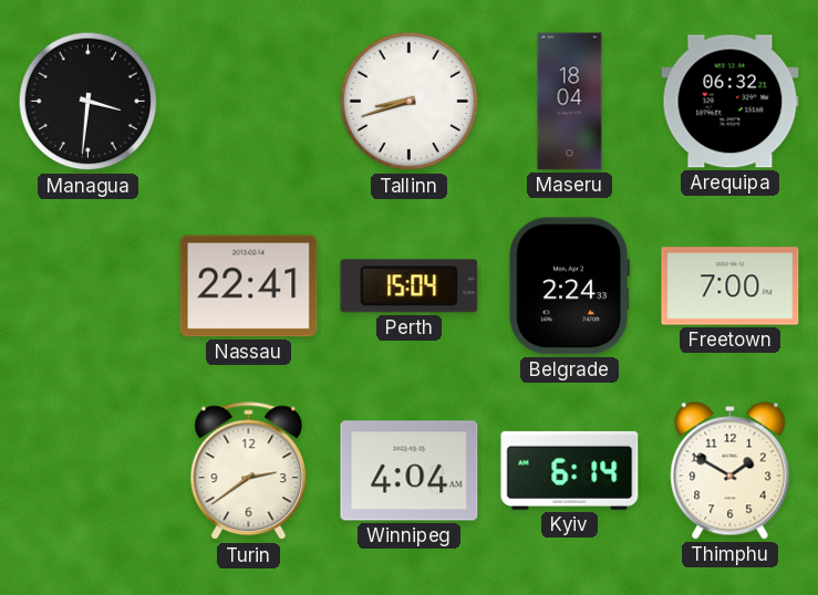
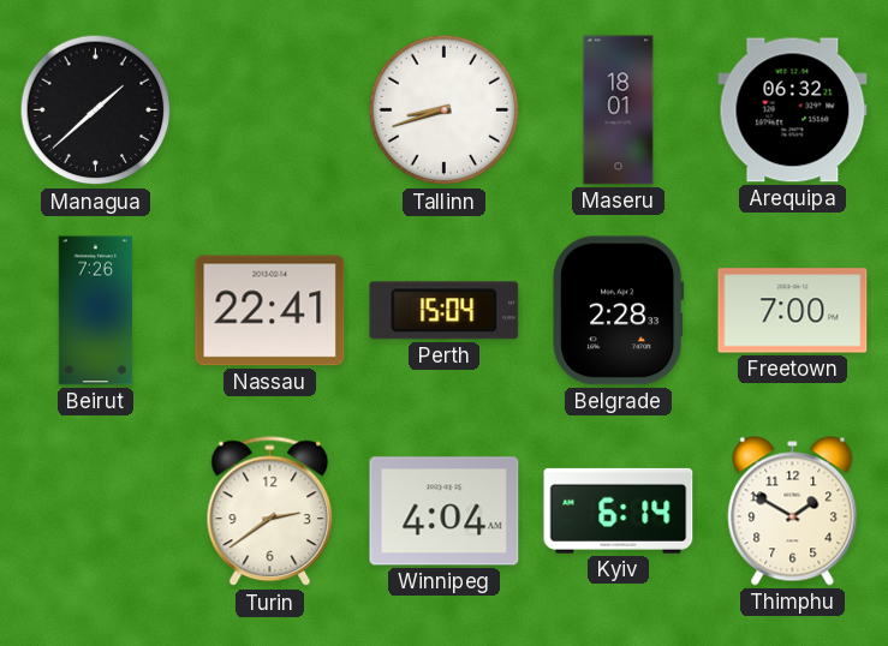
Managua: 3:31 -> 1:38 (96, 110)
Maseru: 18:04 -> 18:01 (619, 110)
Beirut: none -> 7:26 (95, 311)
Belgrade: 2:24 -> 2:28 (619, 311)
